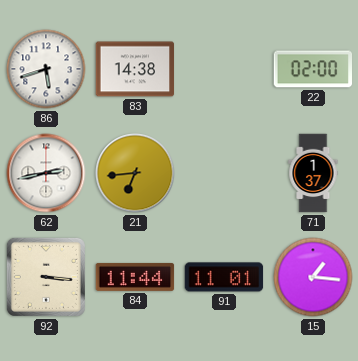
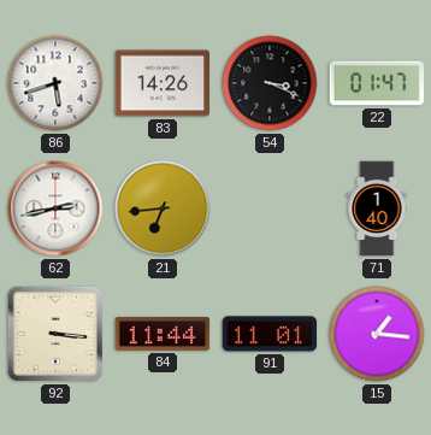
83: 14:38 -> 14:26 (163, 83)
54: none -> 3:19 (270, 83)
22: 02:00 -> 01:47 (376, 83)
71: 1:37 -> 1:40 (377, 208)
